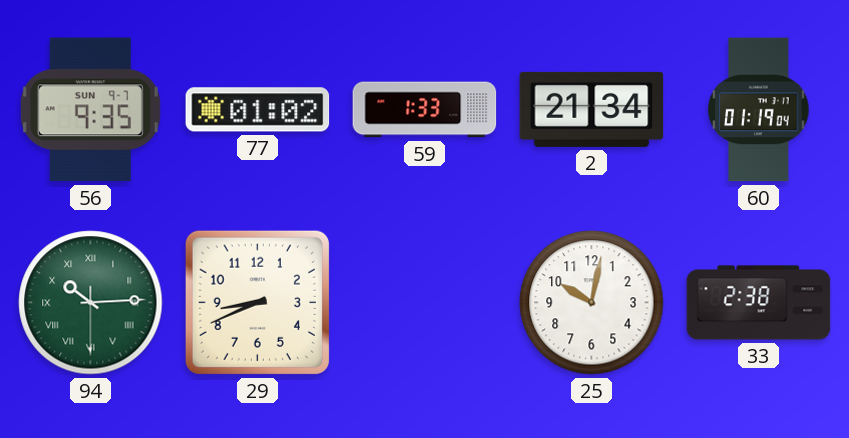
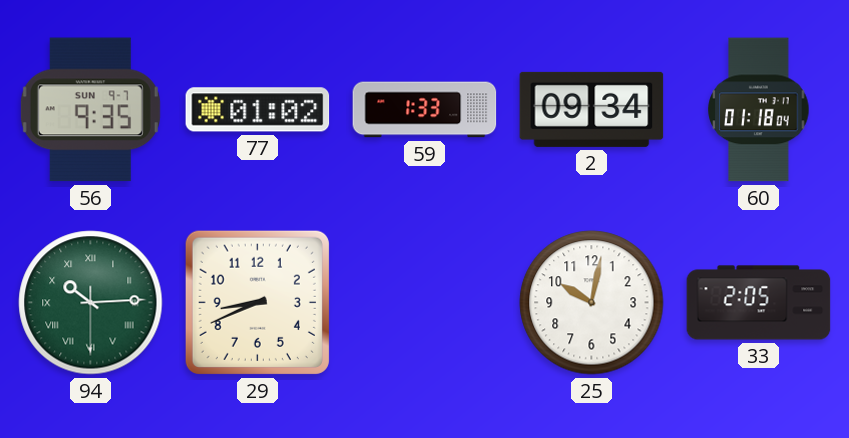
2: 21:34 -> 09:34 (592, 109)
60: 01:19 -> 01:18 (759, 110)
33: 2:38 -> 2:05 (759, 303)
